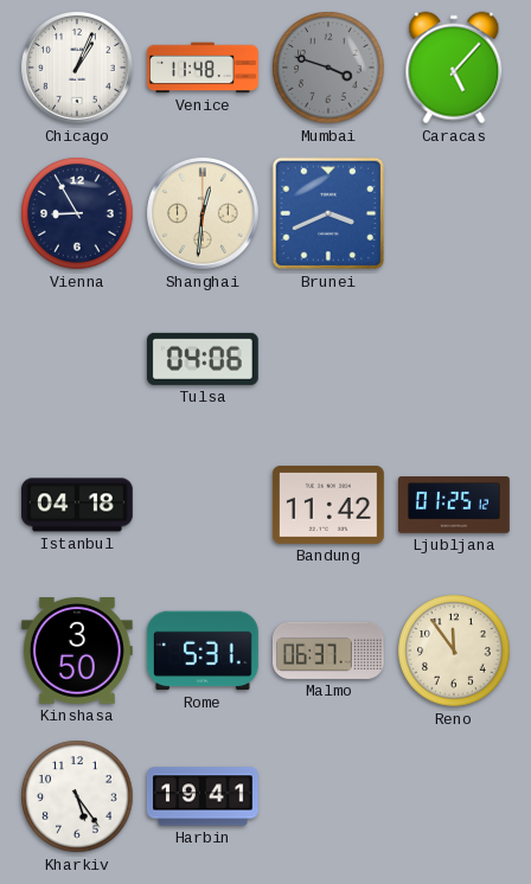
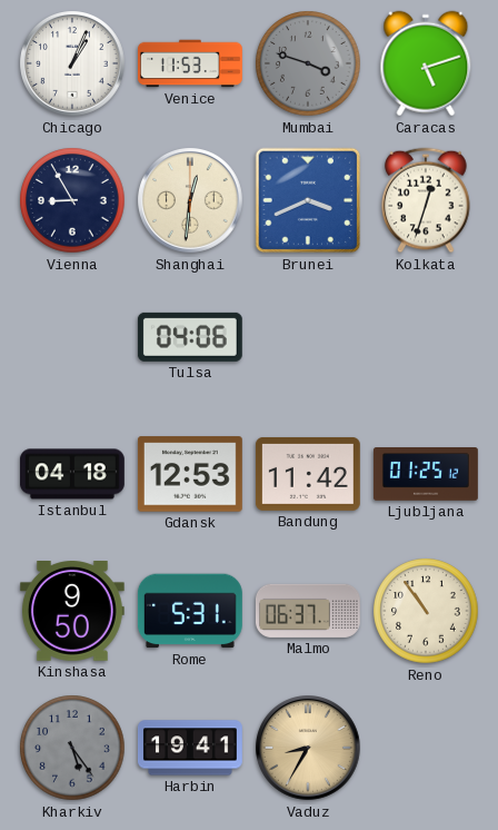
Venice: 11:48 -> 11:53 (191, 63)
Caracas: 5:07 -> 5:12 (426, 63)
Kolkata: none -> 12:33 (426, 200)
Gdansk: none -> 12:53 (190, 474)
Kinshasa: 3:50 -> 9:50 (72, 612)
Reno: 11:54 -> 10:54 (426, 611)
Kharkiv dial: white -> grey (72, 748)
Vaduz: none -> 8:35 (309, 749)
